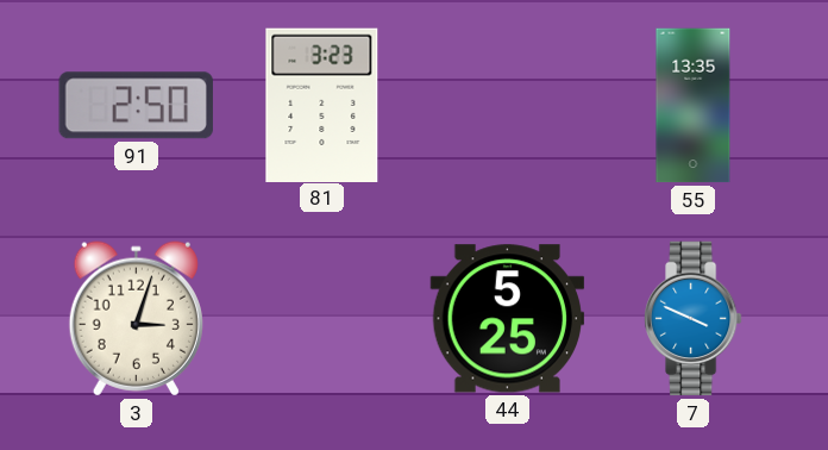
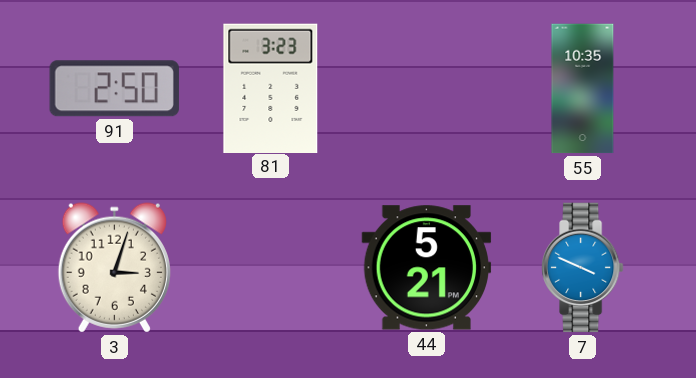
55: 13:35 -> 10:35 (583, 89)
44: 5:25 -> 5:21 (427, 268)
